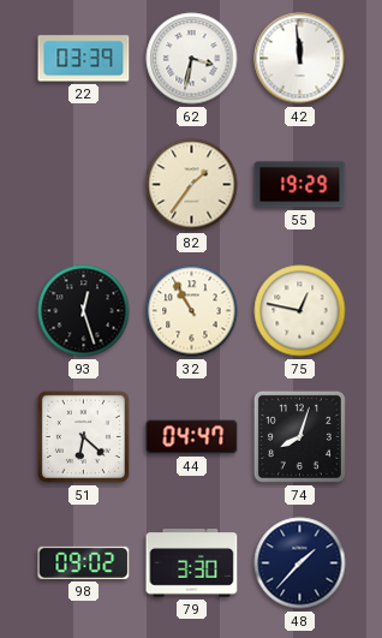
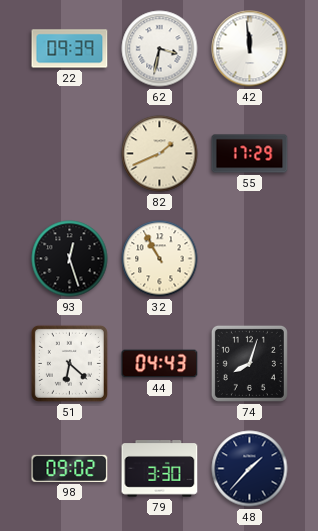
22: 03:39 -> 09:39 (70, 49)
82: 1:36 -> 1:41 (160, 154)
55: 19:29 -> 17:29 (250, 154)
75: 12:47 -> none (300, 311)
44: 04:47 -> 04:43 (160, 364)
